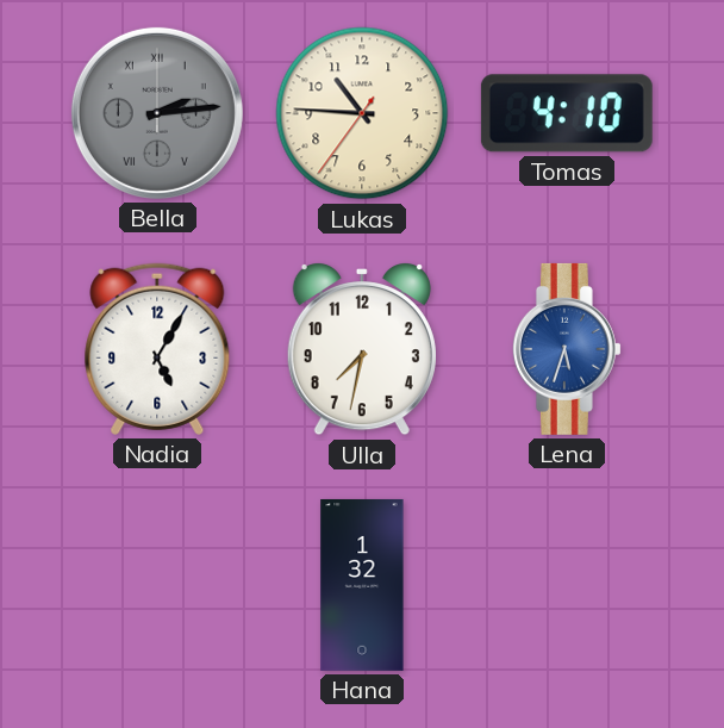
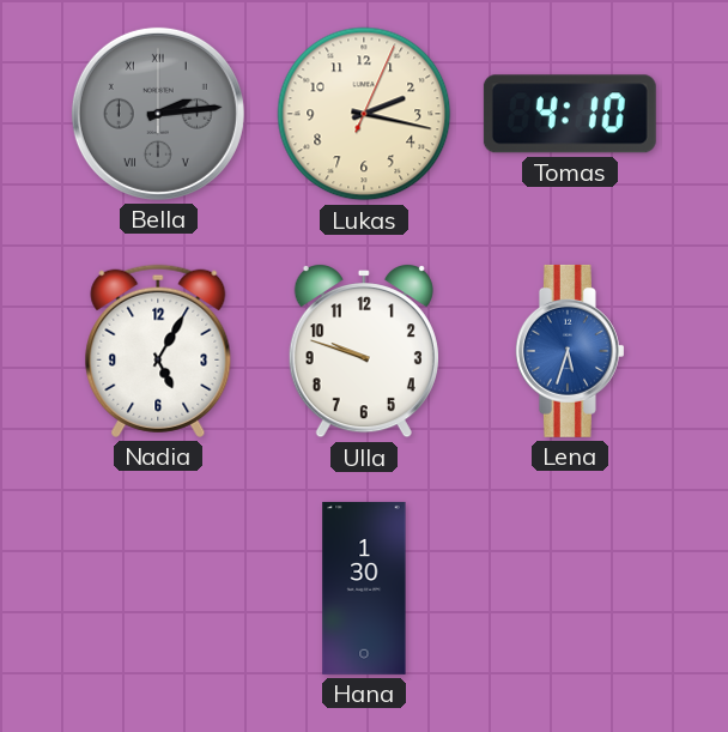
Lukas: 10:45 -> 2:17 (364, 114)
Ulla: 7:32 -> 9:48 (364, 352)
Hana: 1:32 -> 1:30 (364, 588)
